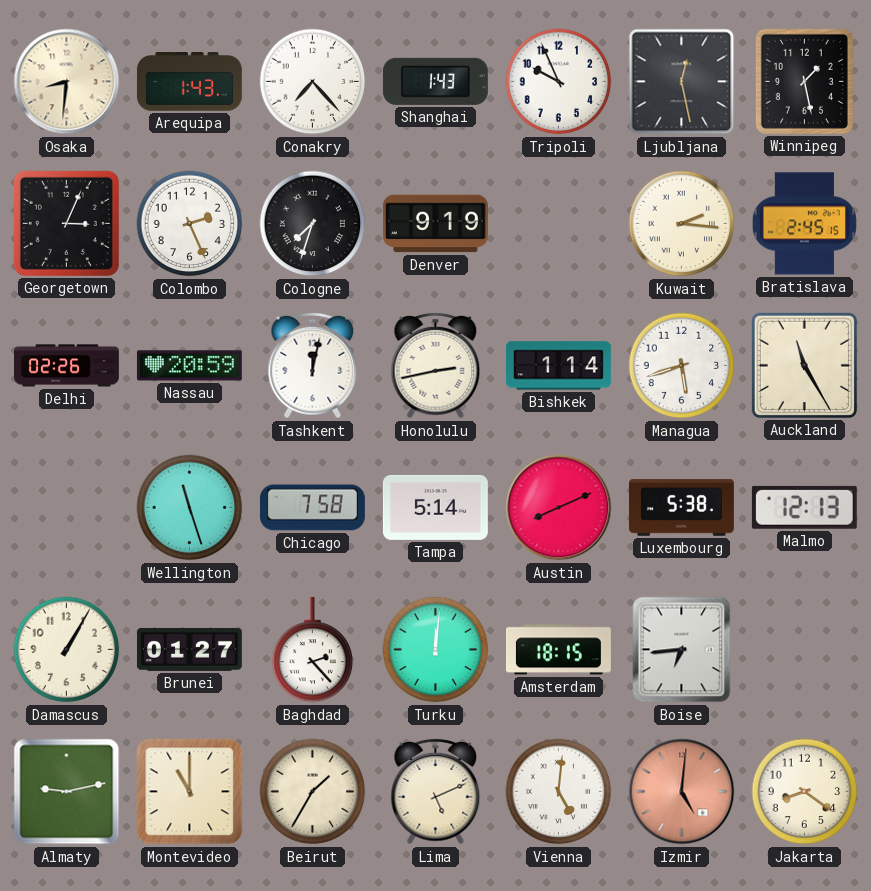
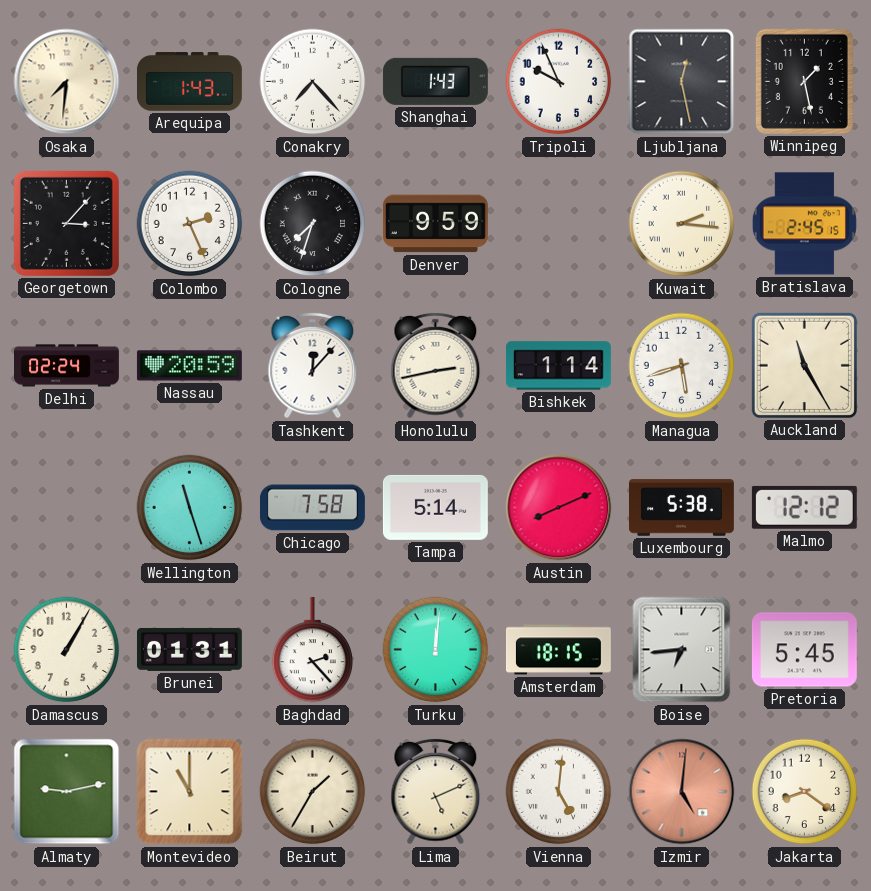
Osaka: 8:31 -> 7:31 (67, 82)
Georgetown: 3:04 -> 3:07 (66, 223)
Denver: 9:19 -> 9:59 (435, 224)
Delhi: 02:26 -> 02:24 (67, 366)
Tashkent: 12:02 -> 12:07 (313, 366)
Malmo: 12:13 -> 12:12 (804, 507)
Brunei: 01:27 -> 01:31 (189, 650)
Pretoria: none -> 5:45 (804, 650)
